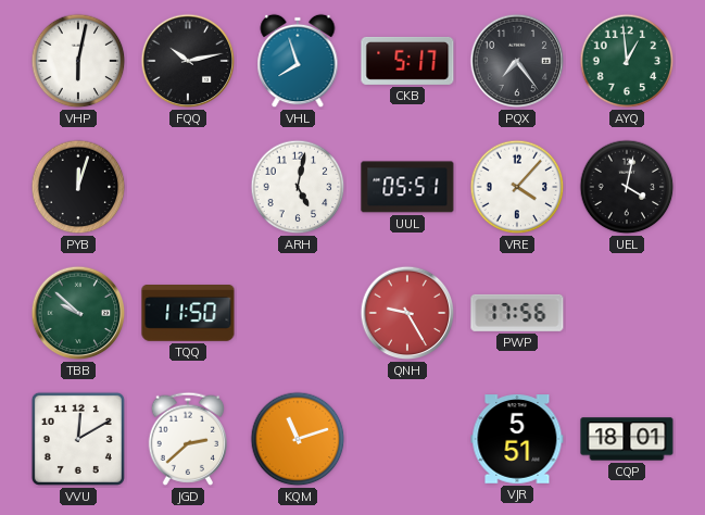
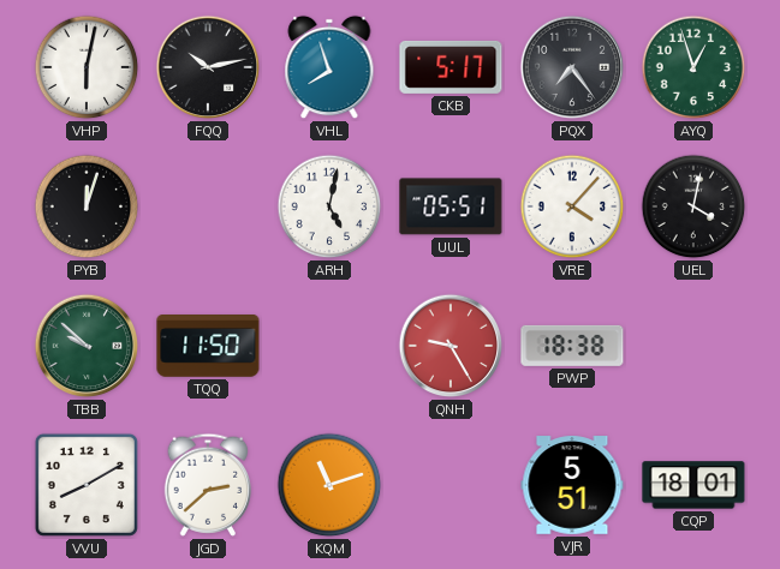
AYQ: 12:59 -> 12:57 (693, 67)
PWP: 17:56 -> 18:38 (572, 346)
VVU: 12:10 -> 8:10 (87, 485)
